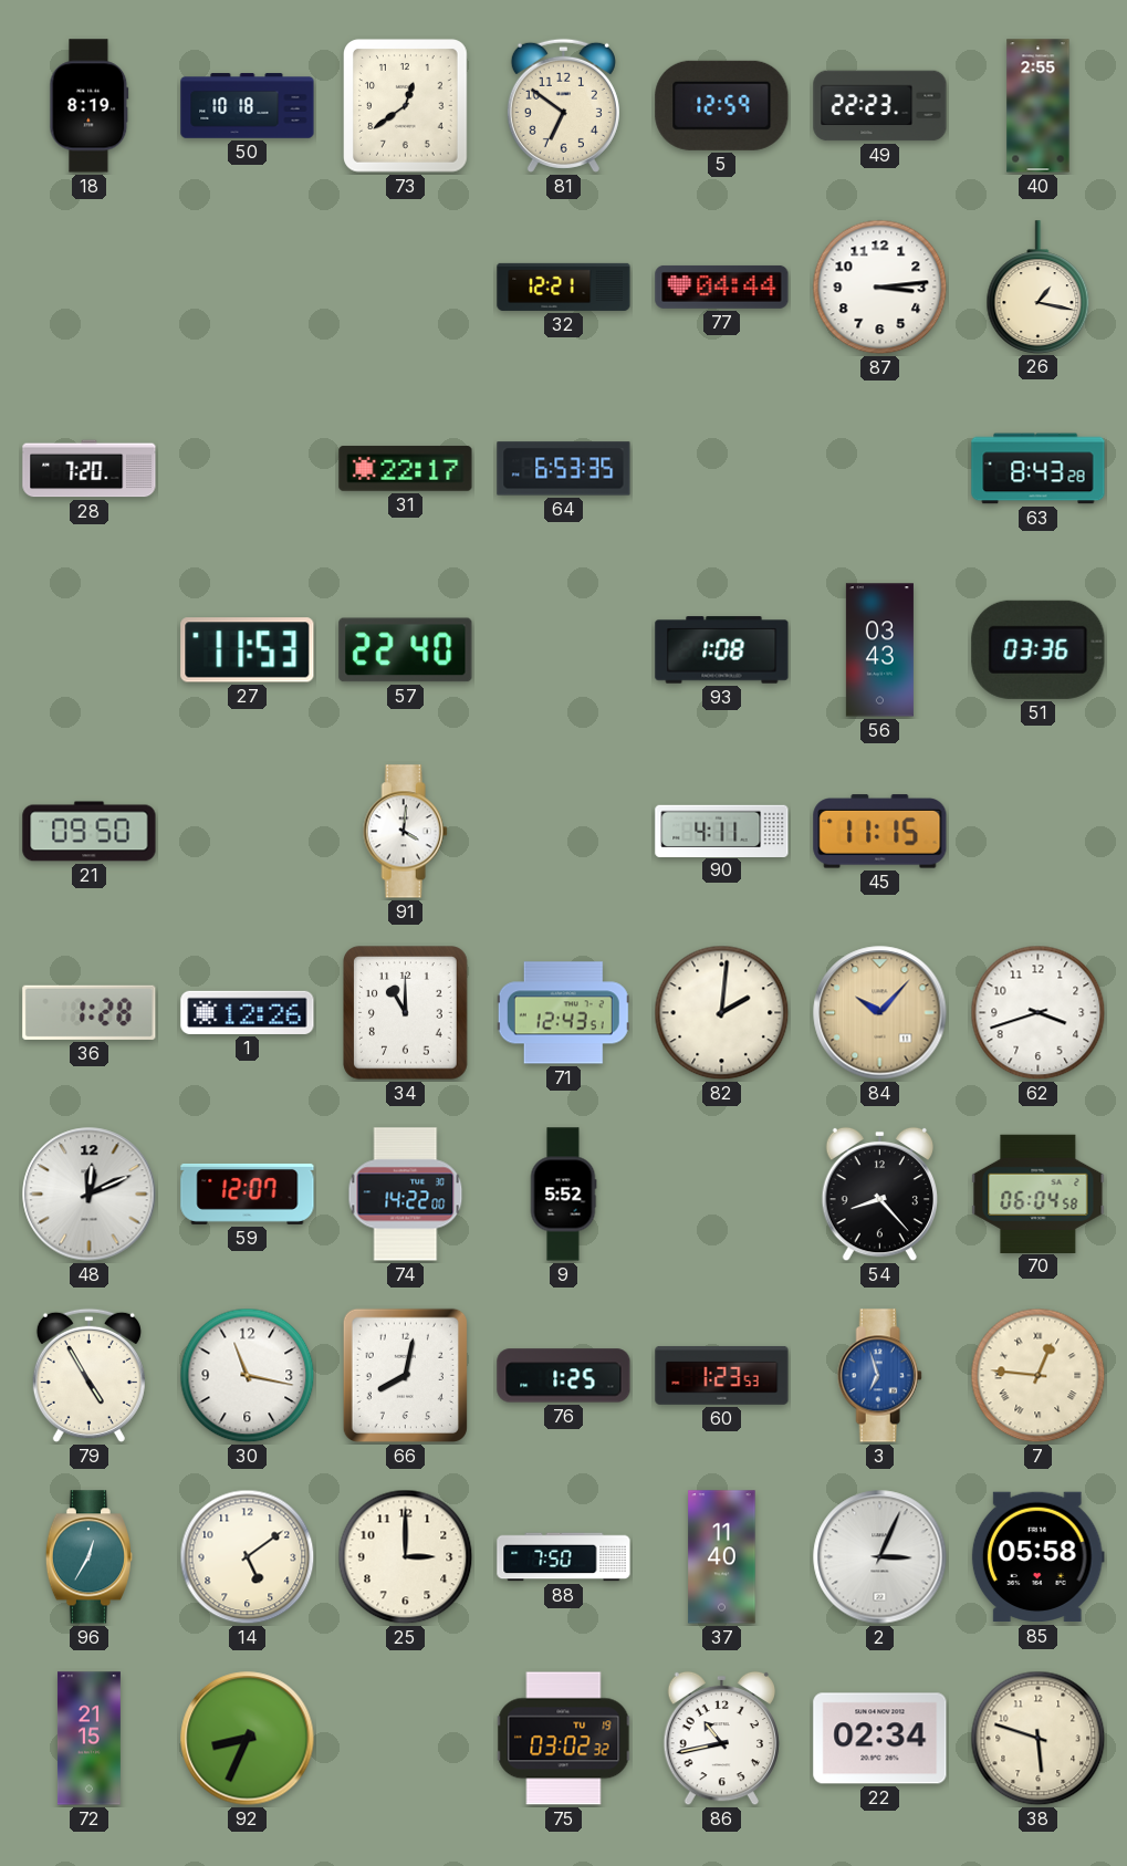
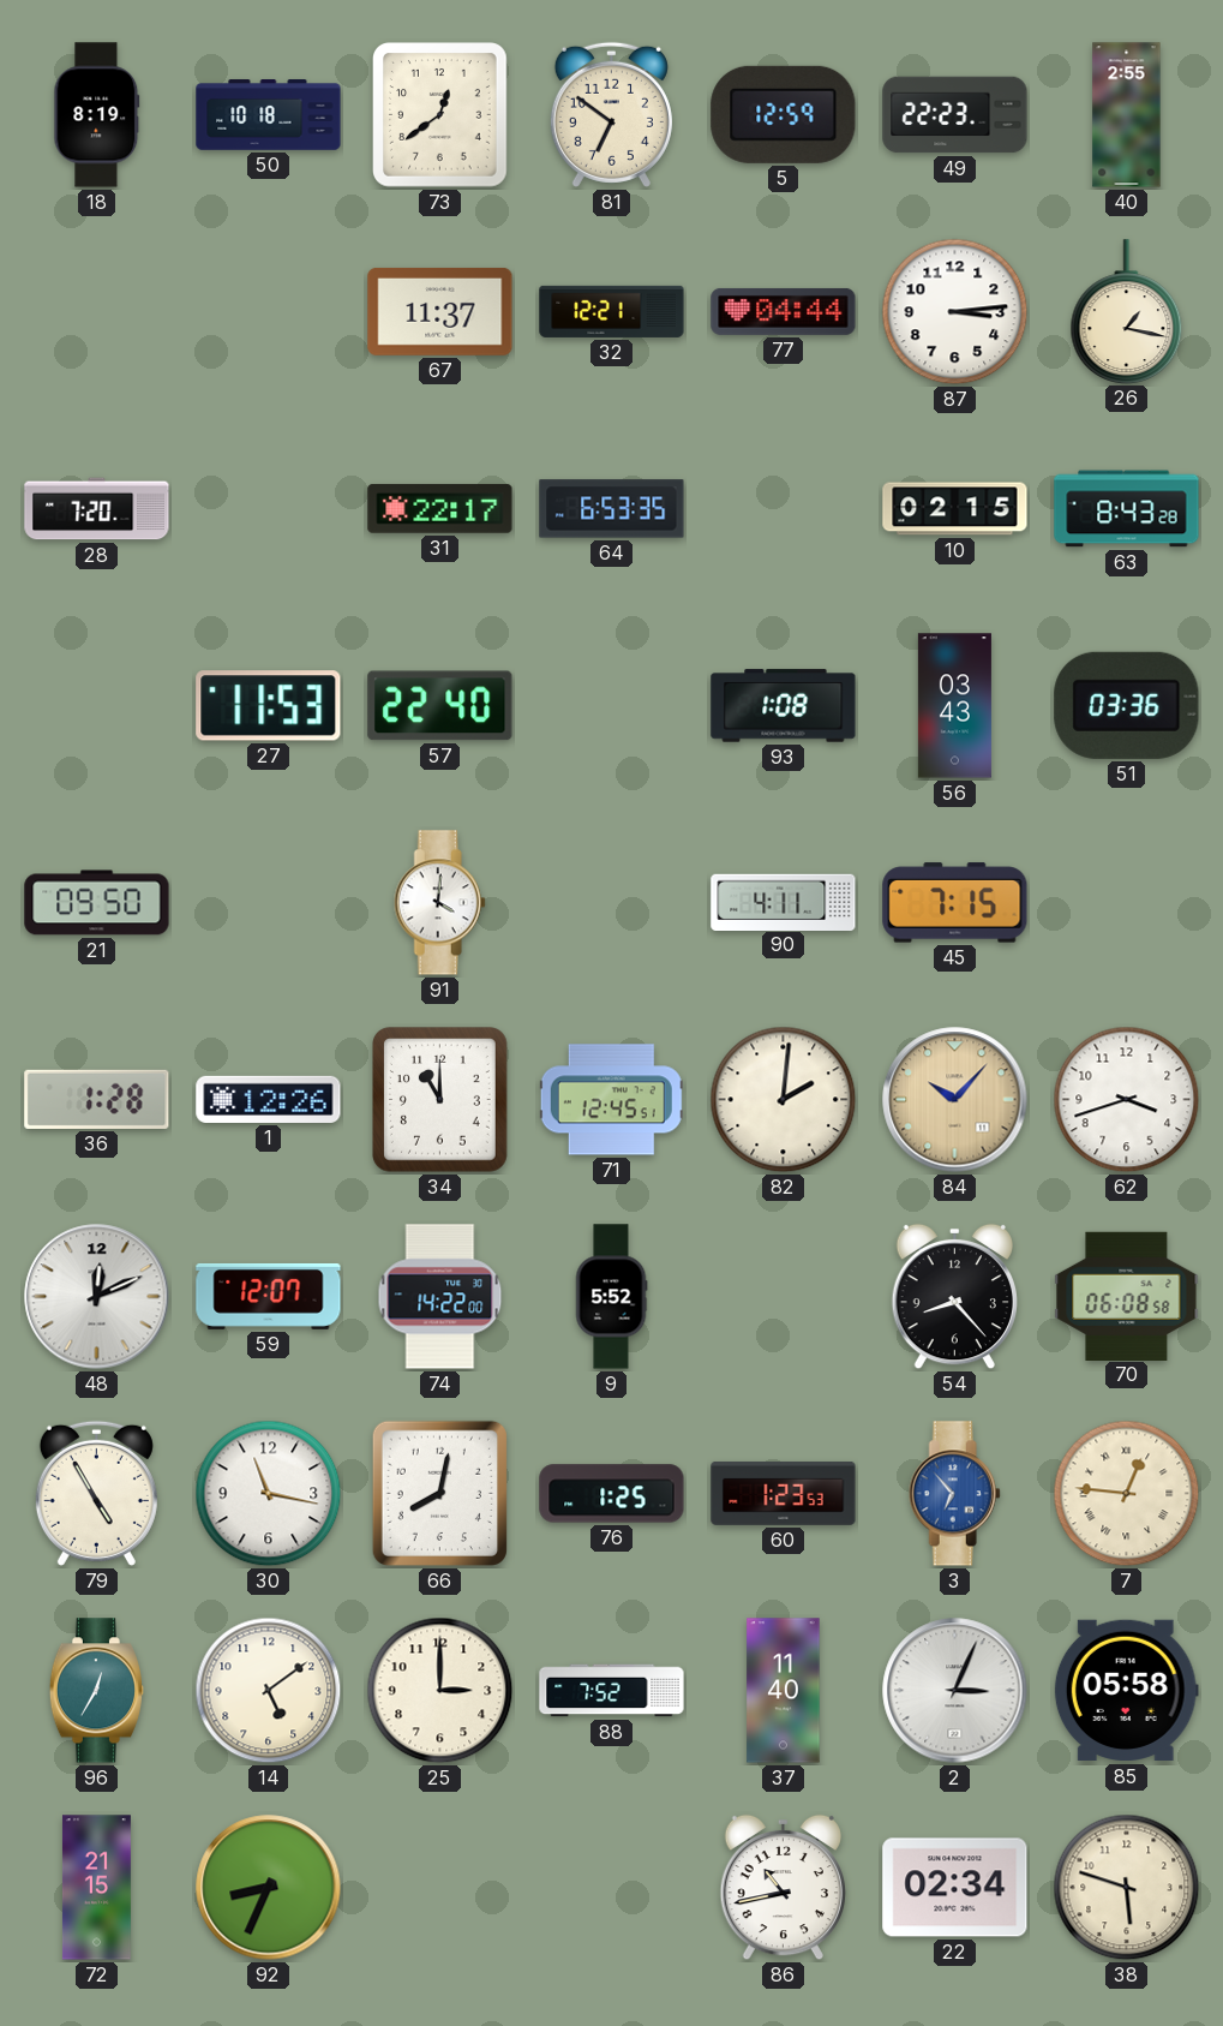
67: none -> 11:37 (440, 311)
10: none -> 02:15 (955, 509)
45: 11:15 -> 7:15 (955, 903)
71: 12:43 -> 12:45 (611, 1100)
70: 06:04 -> 06:08 (1127, 1296)
3: 6:57 -> 6:53 (954, 1494)
88: 7:50 -> 7:52 (612, 1691)
75: 03:02 -> none (564, 1739)
